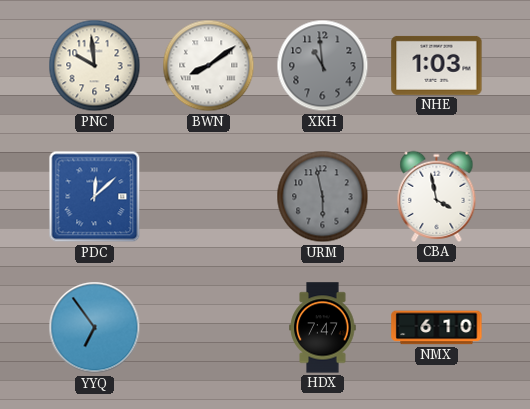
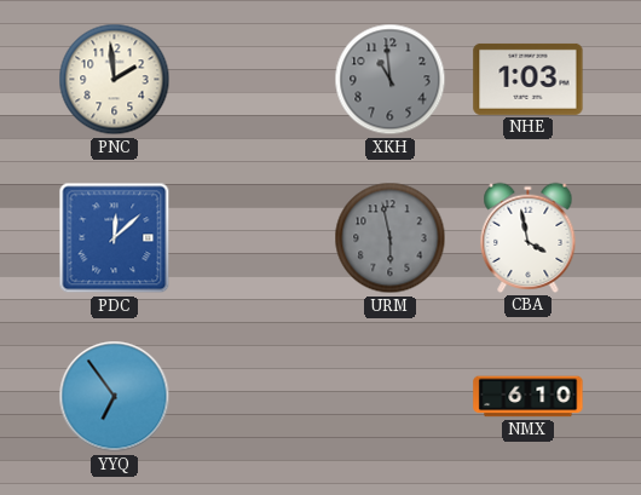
PNC: 9:59 -> 1:59 (115, 80)
BWN: 8:09 -> none (209, 66)
HDX: 7:47 -> none (323, 328)
